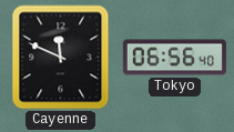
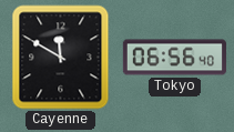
Cayenne: 11:49 -> 11:50 (61, 58)
